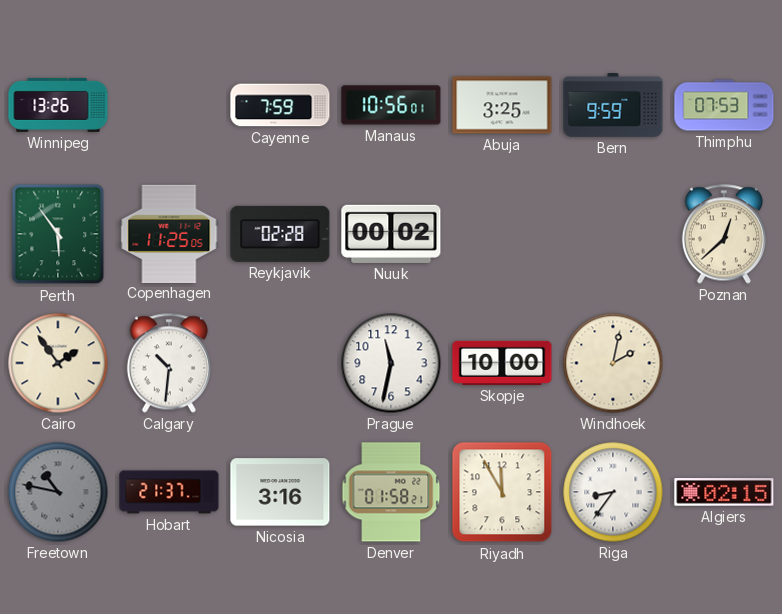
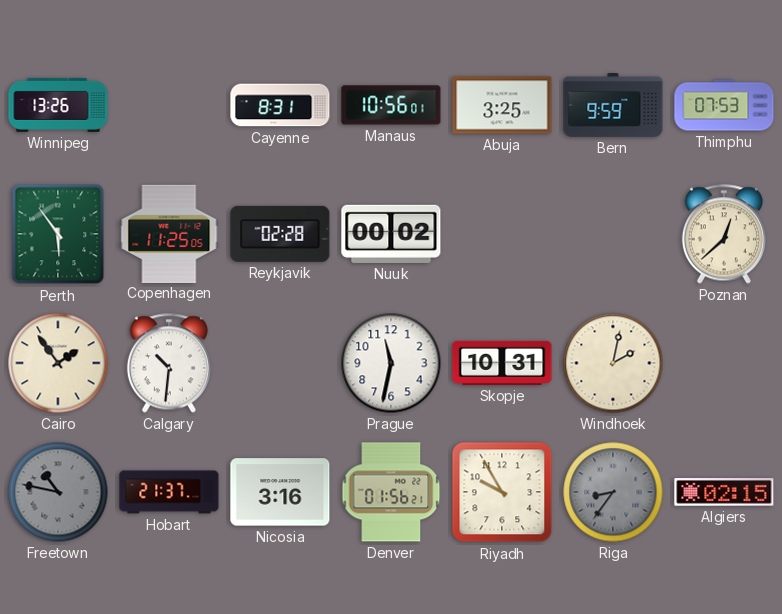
Cayenne: 7:59 -> 8:31 (280, 105)
Skopje: 10:00 -> 10:31 (502, 363)
Denver: 01:58 -> 01:56 (391, 492)
Riyadh: 11:55 -> 9:55 (502, 492)
Riga dial: white -> grey (613, 492)
